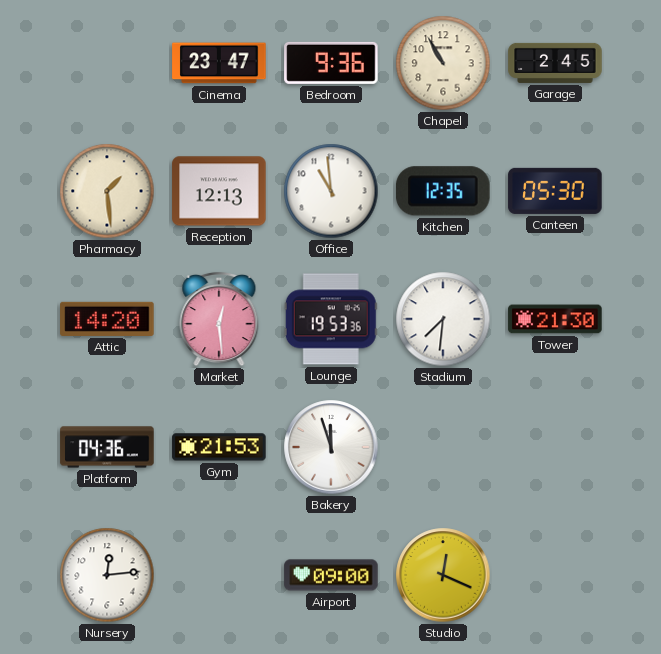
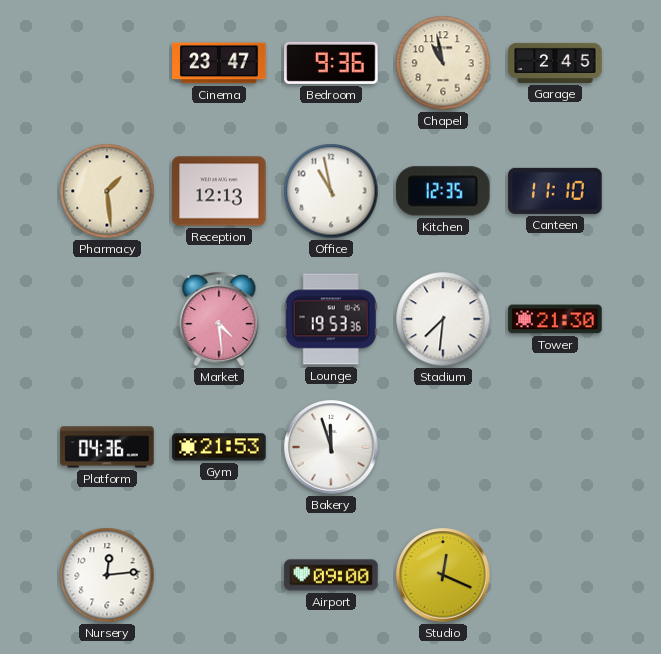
Chapel: 10:55 -> 10:58 (443, 63)
Office: 10:59 -> 10:58 (331, 191)
Canteen: 05:30 -> 11:10 (555, 191)
Attic: 14:20 -> none (107, 319)
Market: 12:29 -> 4:29 (219, 319)
